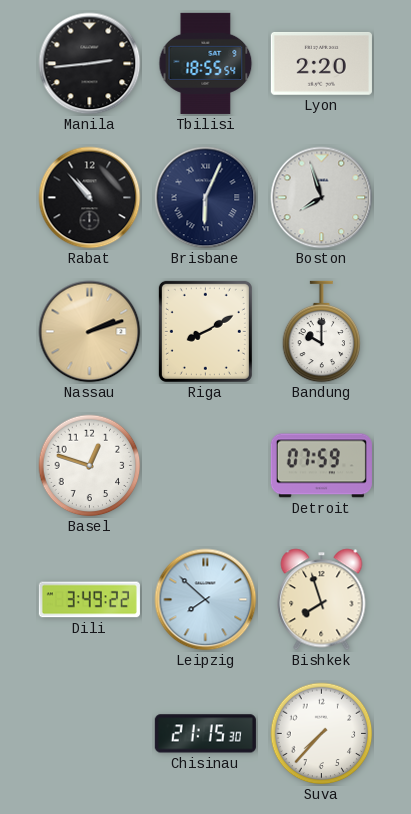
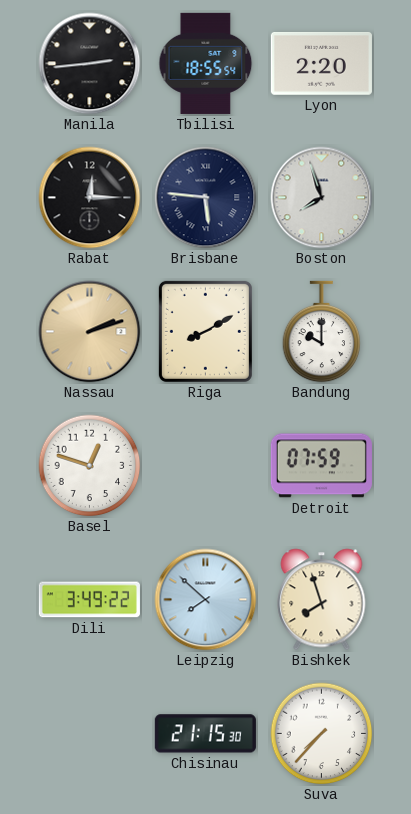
Rabat: 10:53 -> 12:15 (90, 198)
Brisbane: 6:04 -> 5:46 (206, 198)
